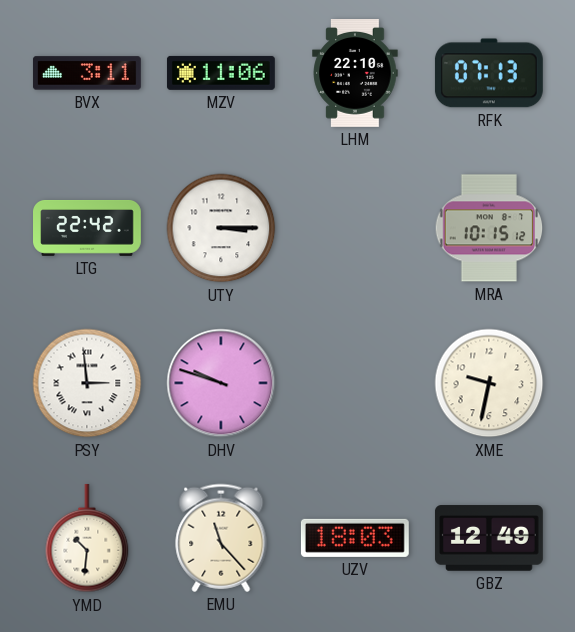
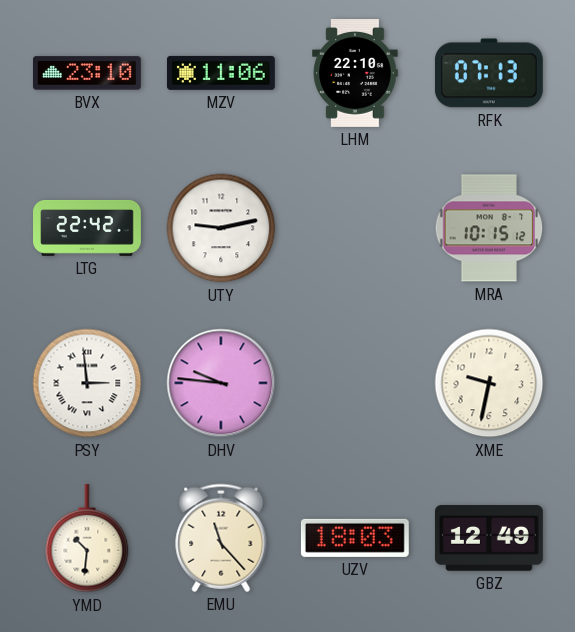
BVX: 3:11 -> 23:10 (87, 73)
UTY: 3:15 -> 9:13 (221, 228)
DHV: 9:48 -> 9:46 (221, 383)
